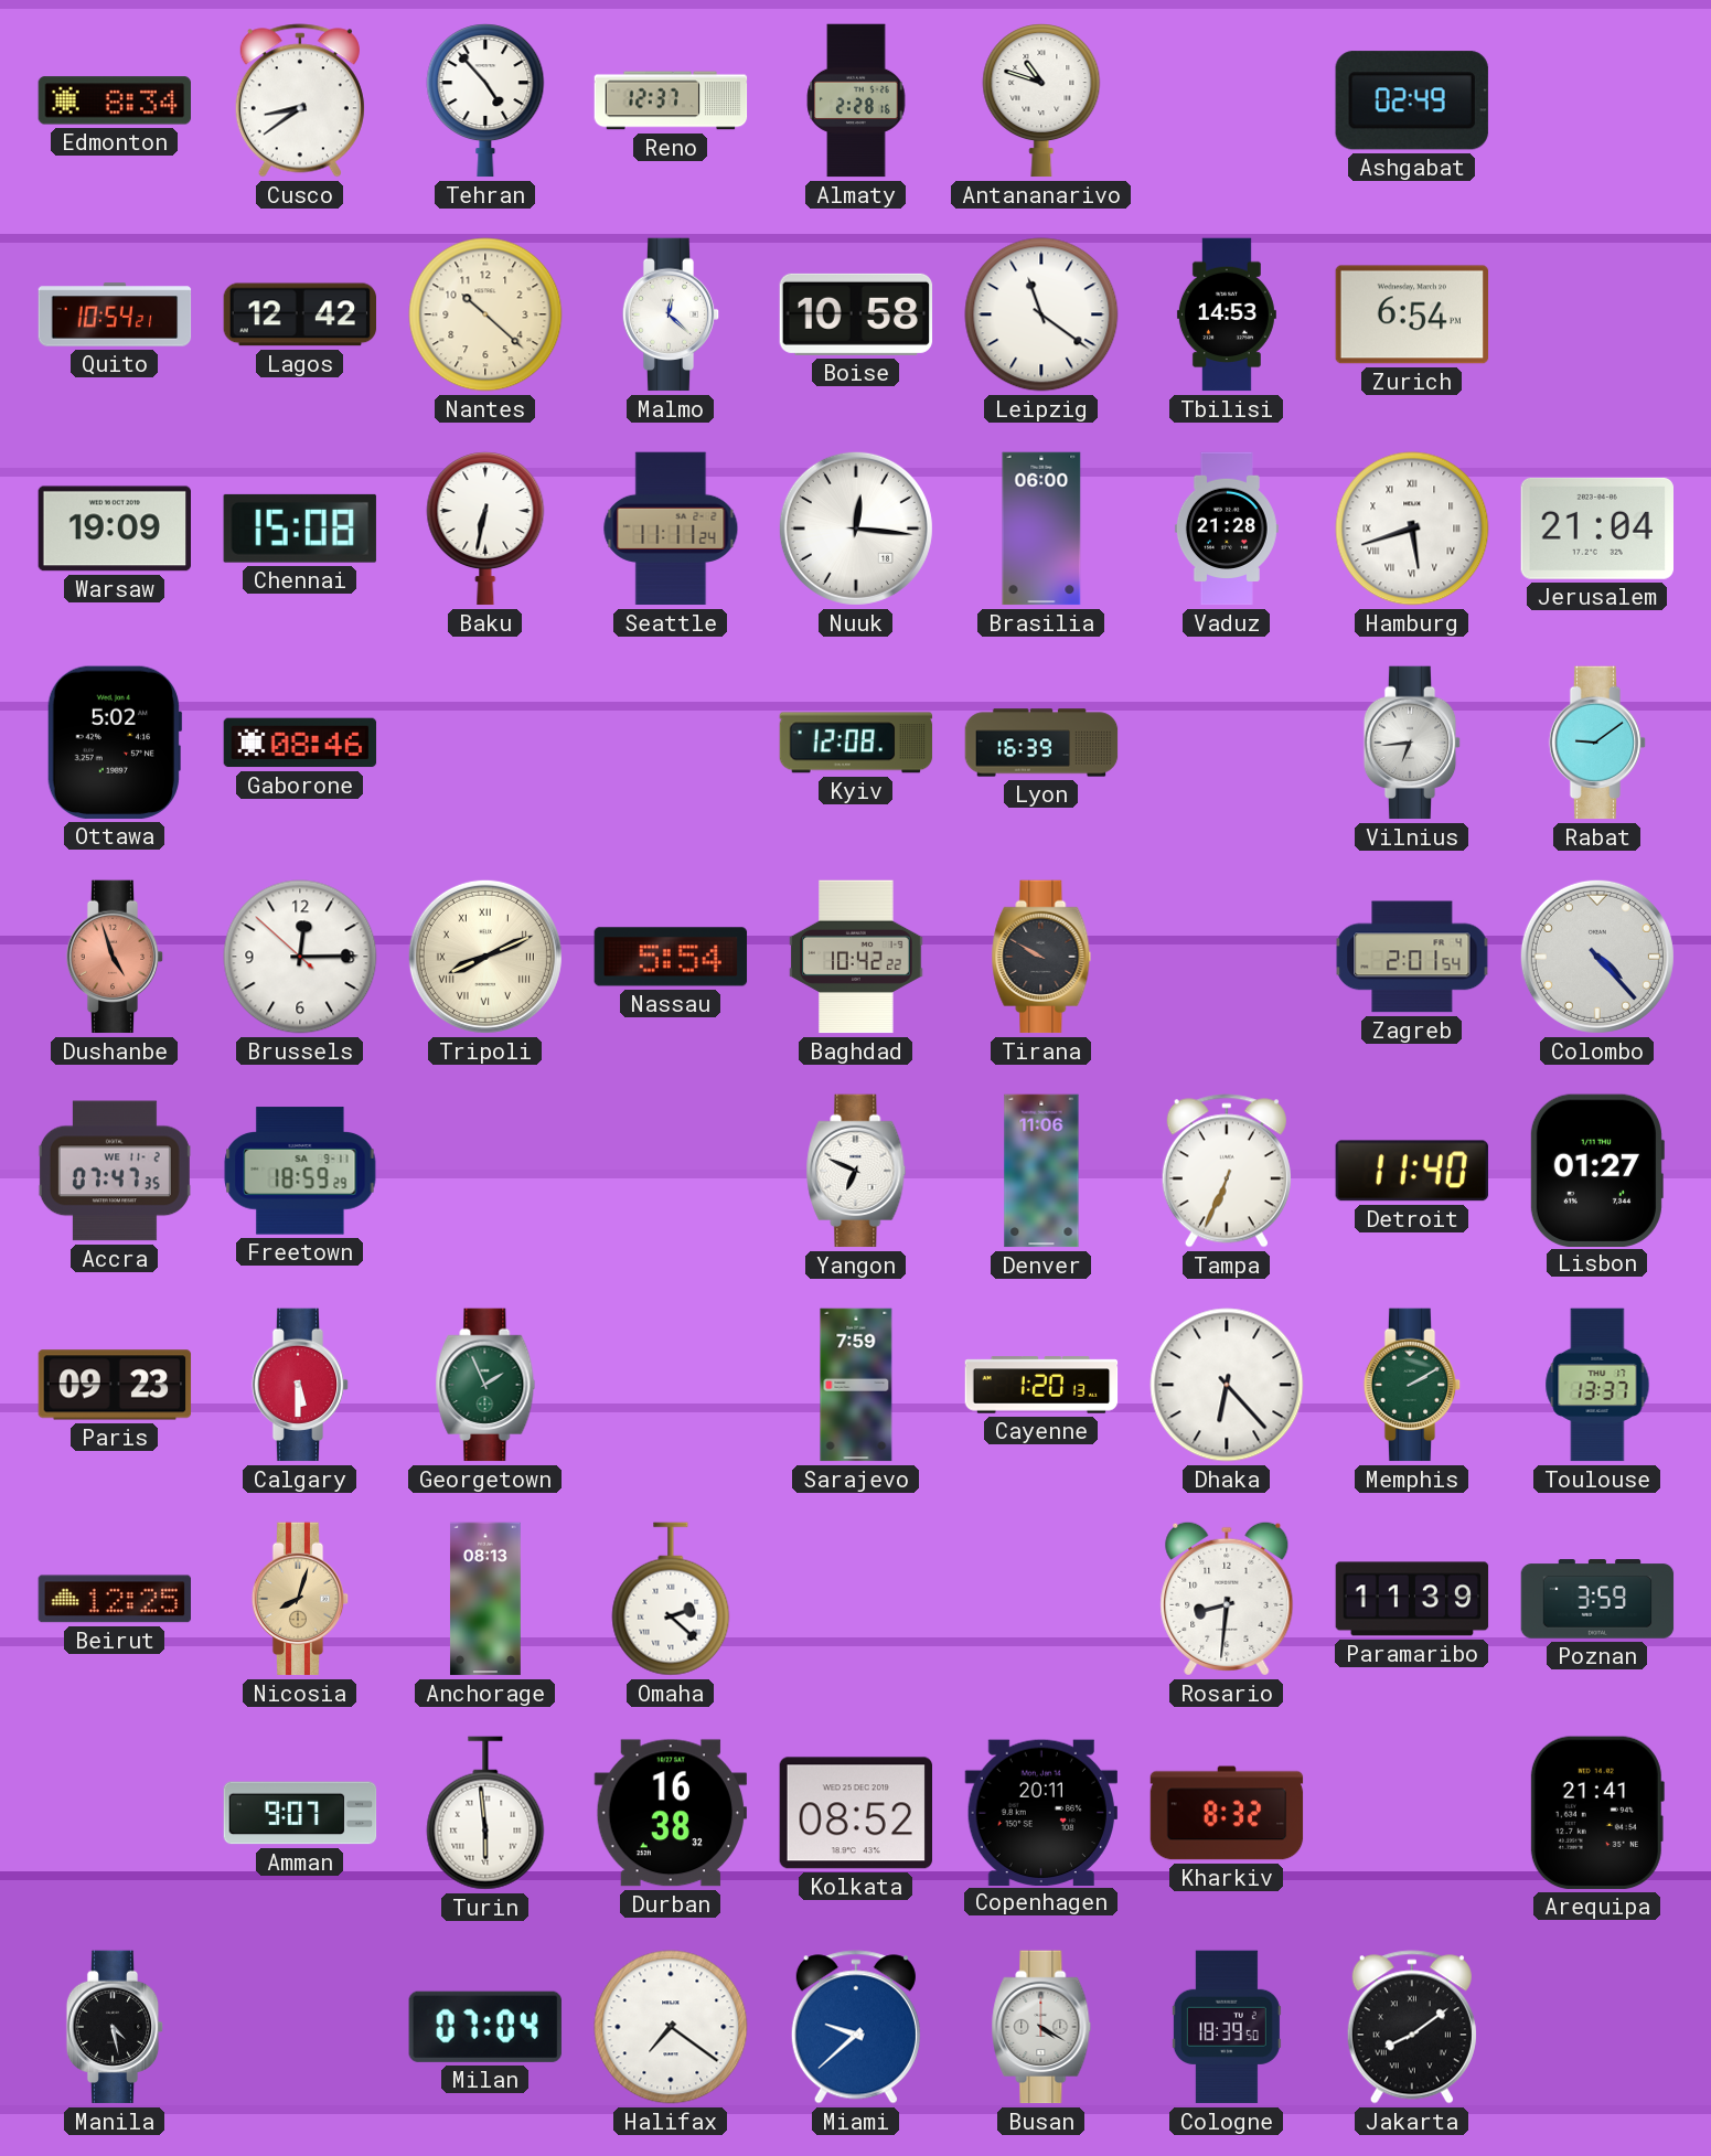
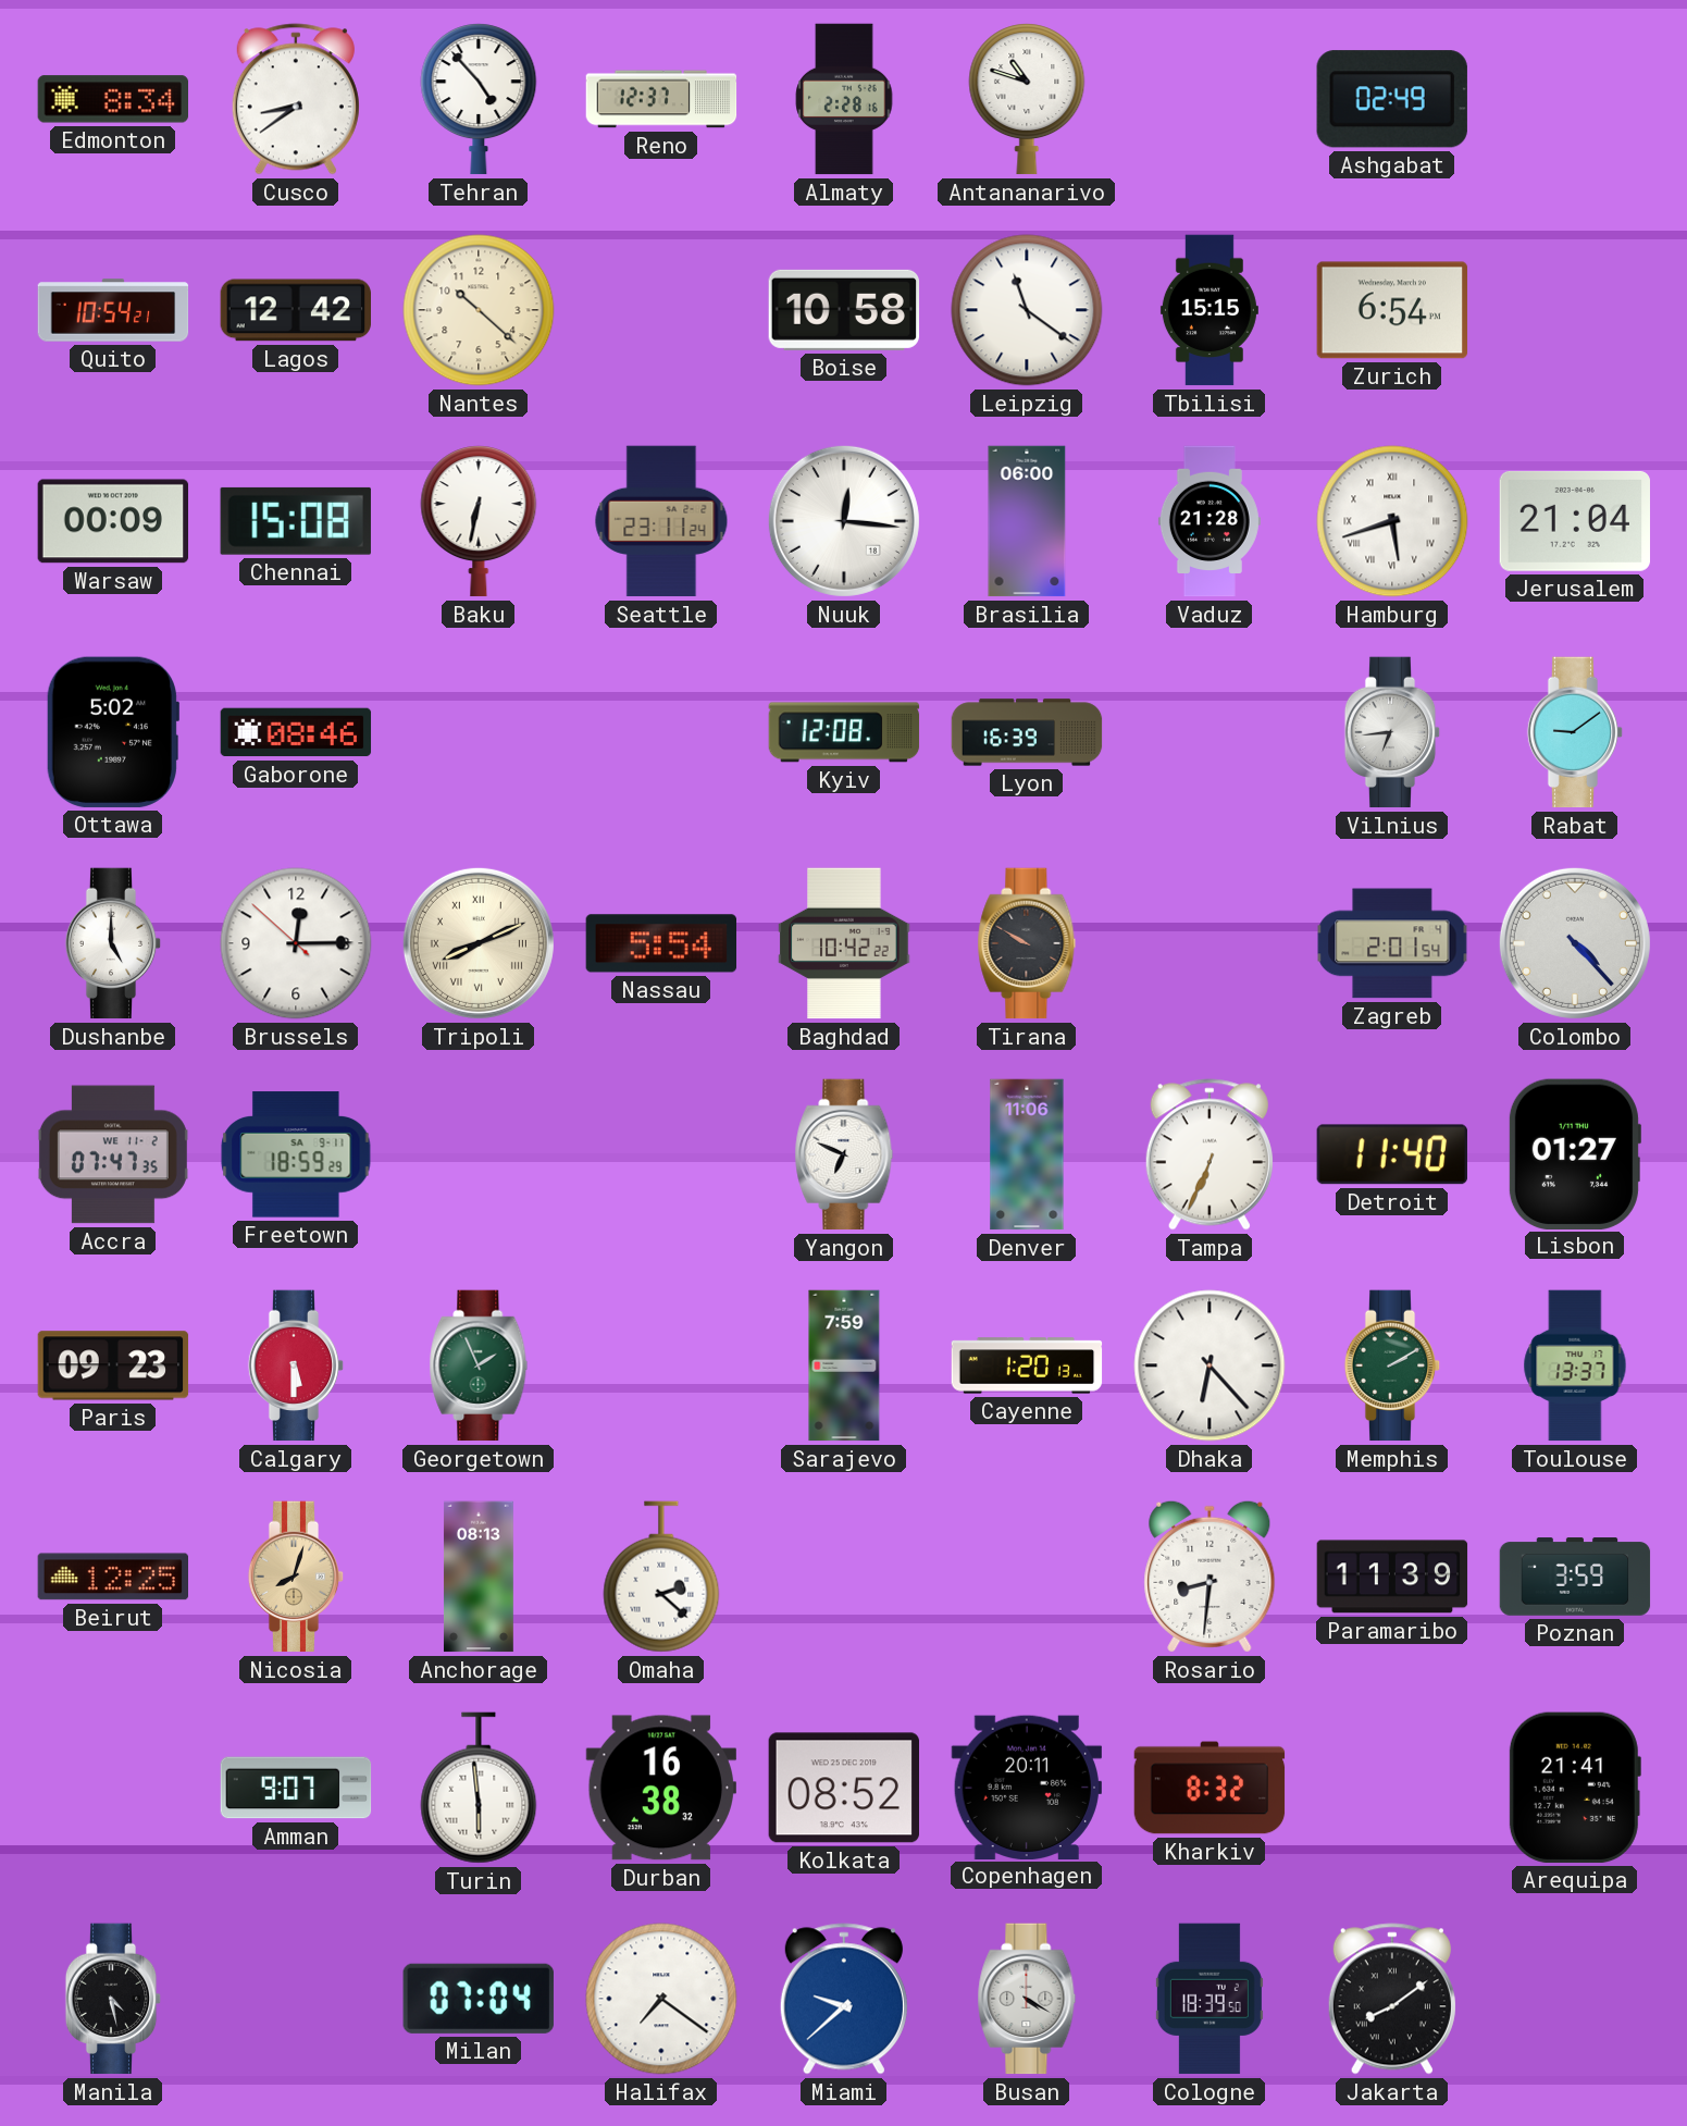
Malmo: 12:22 -> none (671, 314)
Tbilisi: 14:53 -> 15:15 (1210, 310)
Warsaw: 19:09 -> 00:09 (112, 521)
Seattle: 11:11 -> 23:11 (661, 521)
Dushanbe: 4:57 -> 5:00 (113, 943)
Dushanbe dial: salmon -> white (113, 943)
